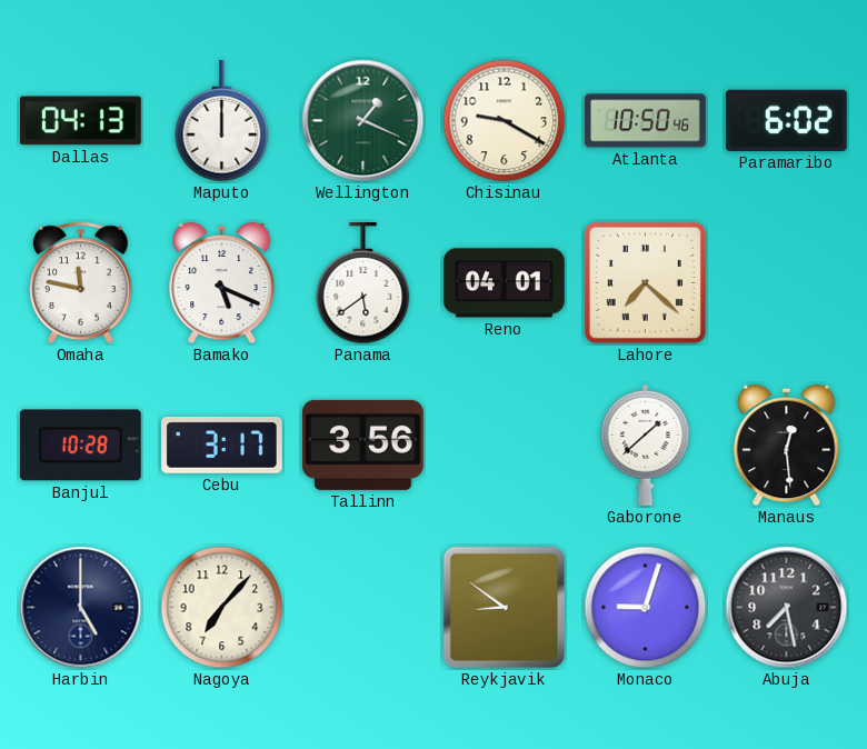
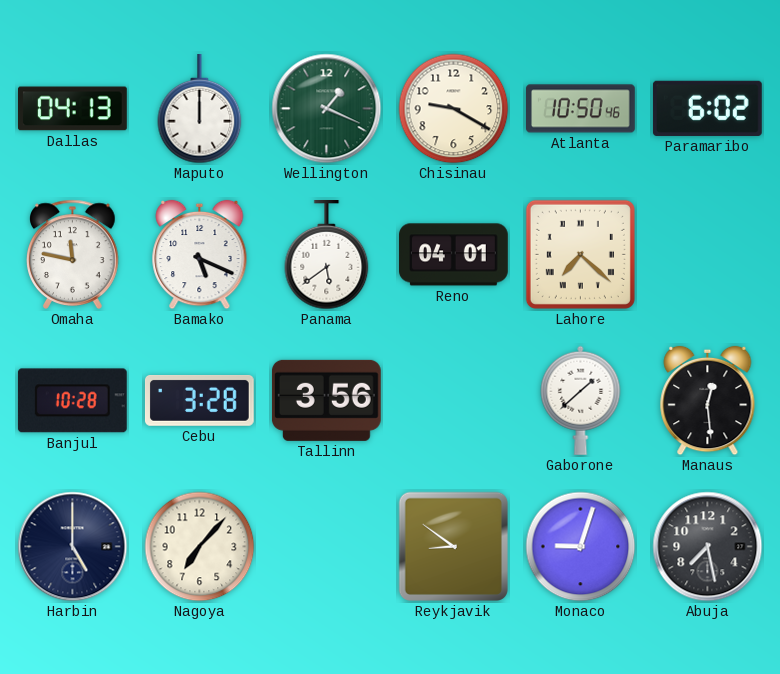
Cebu: 3:17 -> 3:28 (200, 400)
